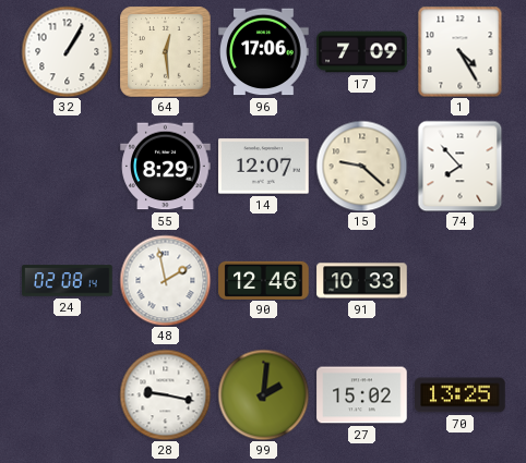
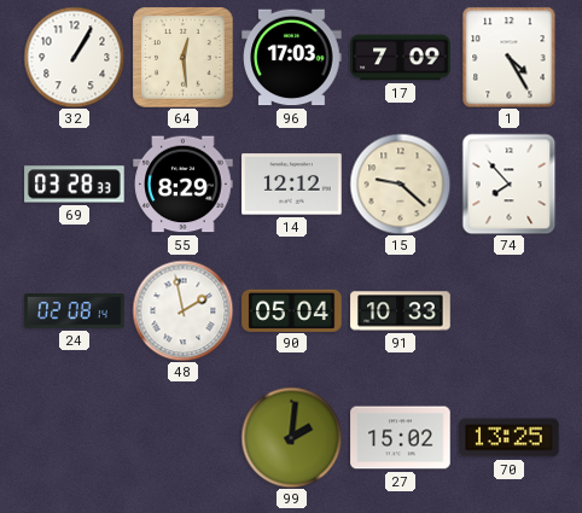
96: 17:06 -> 17:03 (292, 58)
69: none -> 03:28 (75, 185)
14: 12:07 -> 12:12 (292, 185)
90: 12:46 -> 05:04 (292, 310)
28: 9:17 -> none (165, 394)
